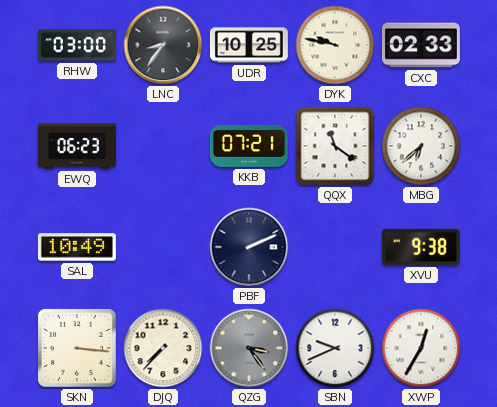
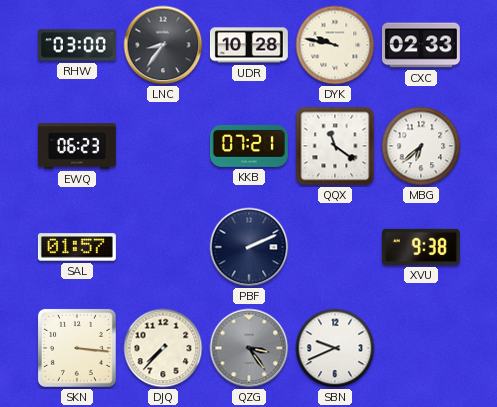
UDR: 10:25 -> 10:28 (249, 45)
SAL: 10:49 -> 01:57 (77, 247)
XWP: 12:35 -> none (421, 348)
